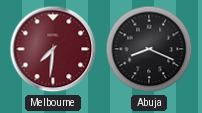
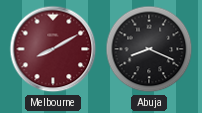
Melbourne: 7:31 -> 8:10 (53, 49)
